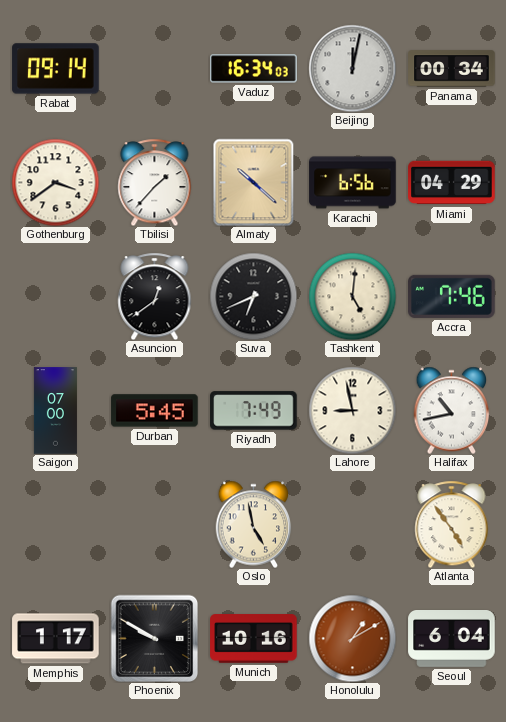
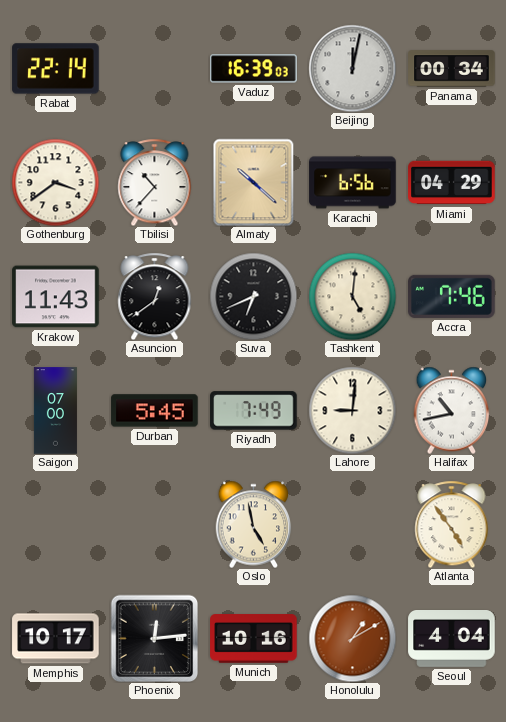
Rabat: 09:14 -> 22:14 (56, 69)
Vaduz: 16:34 -> 16:39 (254, 69)
Tbilisi: 1:37 -> 10:37 (155, 182)
Krakow: none -> 11:43 (56, 297)
Lahore: 8:58 -> 9:01 (352, 410)
Memphis: 1:17 -> 10:17 (56, 639)
Phoenix: 9:50 -> 12:14 (154, 638)
Seoul: 6:04 -> 4:04 (452, 639)
